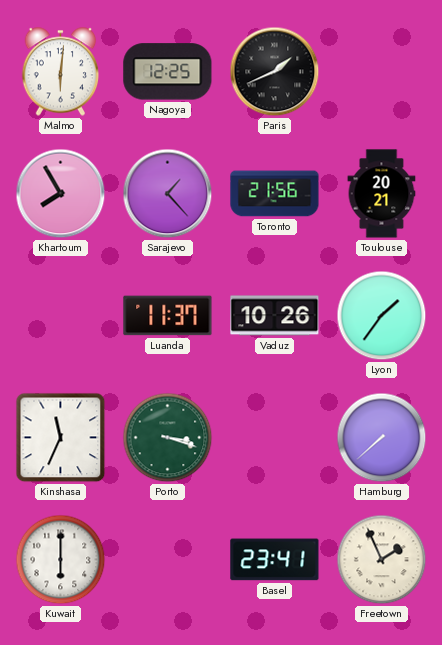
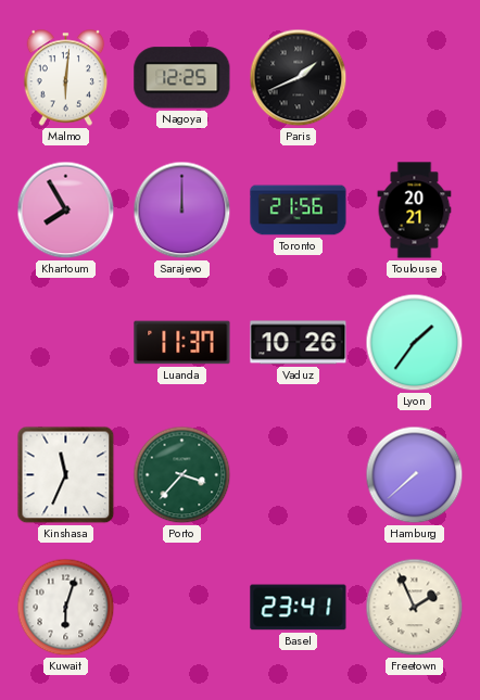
Sarajevo: 1:23 -> 12:00 (182, 211)
Porto: 3:18 -> 3:37 (182, 475)
Kuwait: 6:00 -> 6:03 (66, 608)
